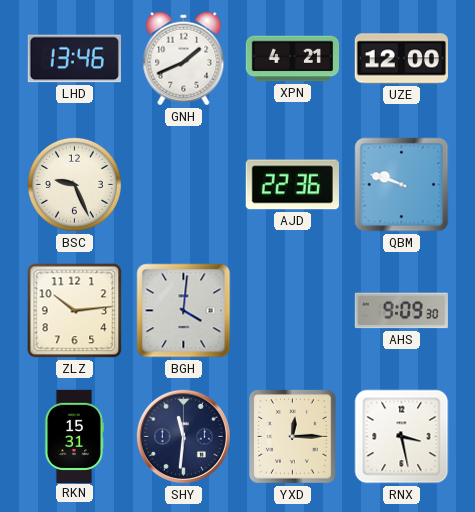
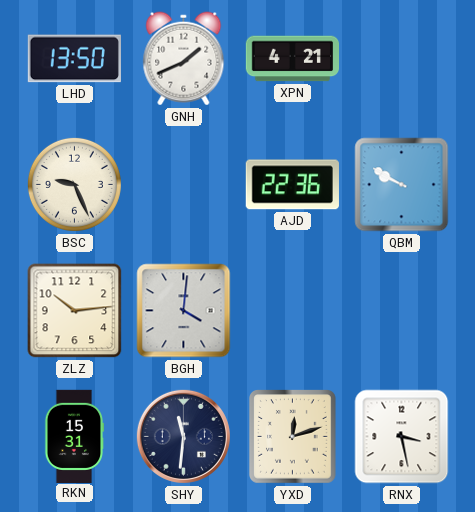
LHD: 13:46 -> 13:50 (74, 59)
UZE: 12:00 -> none (401, 59)
QBM: 9:48 -> 9:50 (402, 185)
AHS: 9:09 -> none (401, 311)
YXD: 12:15 -> 12:12 (293, 437)
